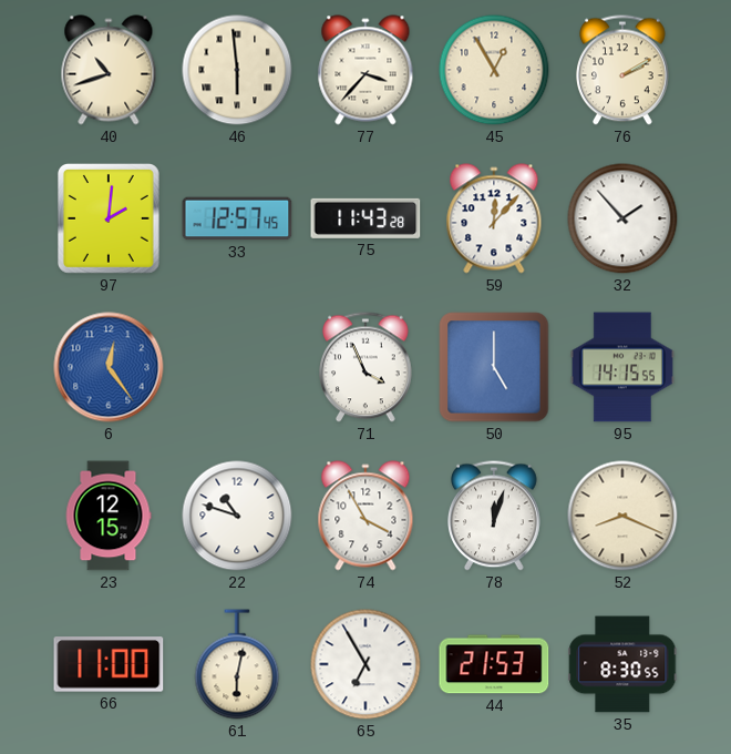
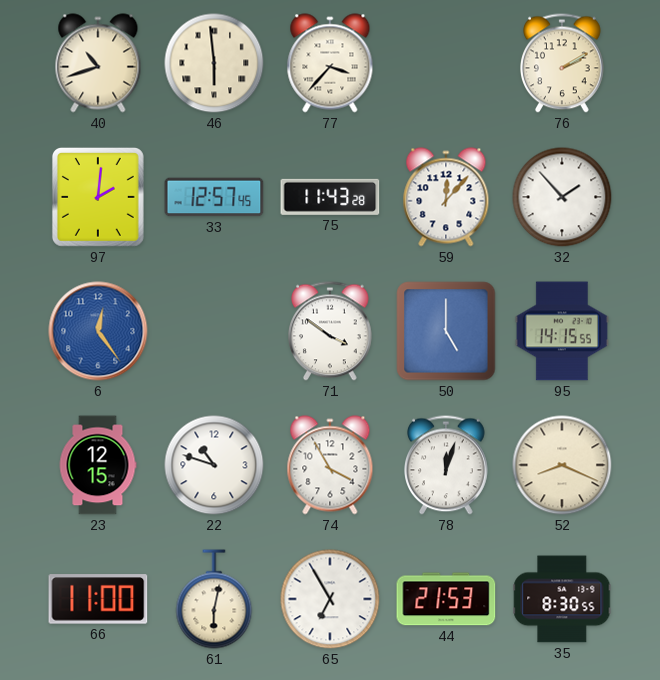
45: 12:55 -> none (494, 70)
71: 3:56 -> 3:51 (331, 331)
